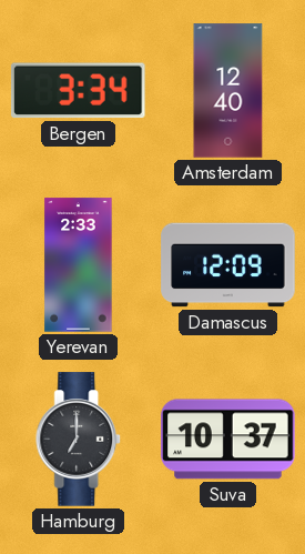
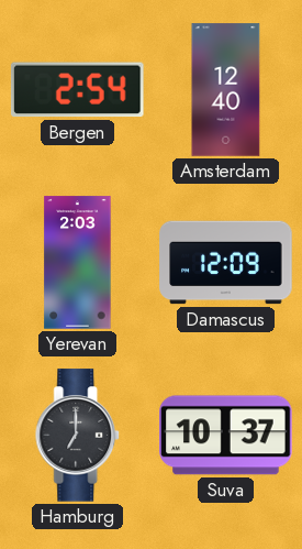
Bergen: 3:34 -> 2:54 (77, 90)
Yerevan: 2:33 -> 2:03 (78, 263)
